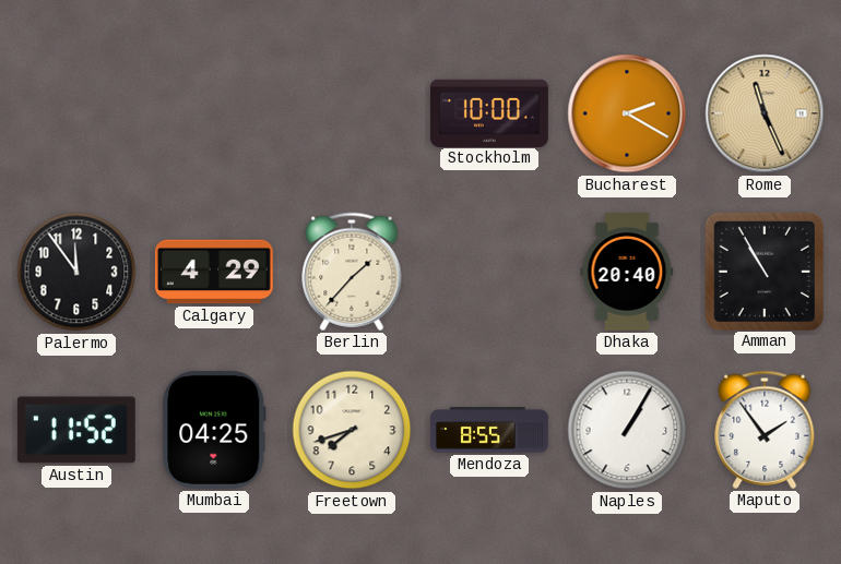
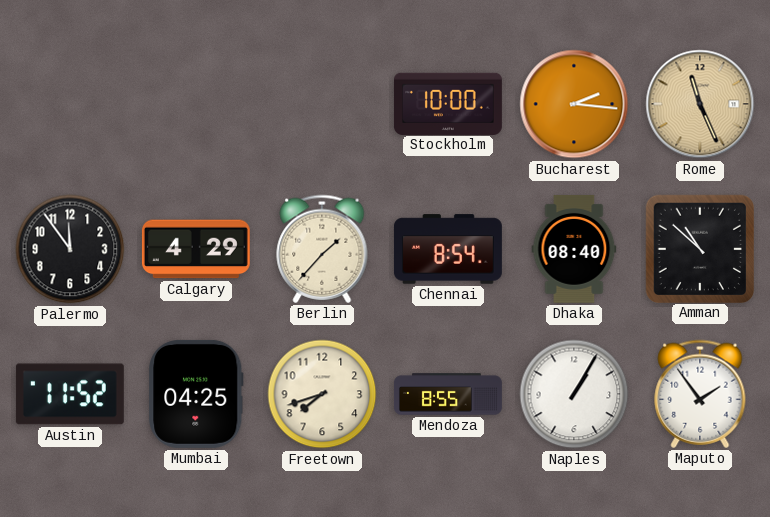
Bucharest: 2:20 -> 2:16 (574, 104)
Chennai: none -> 8:54 (448, 249)
Dhaka: 20:40 -> 08:40 (574, 249)
Amman: 10:55 -> 10:52 (699, 248)
